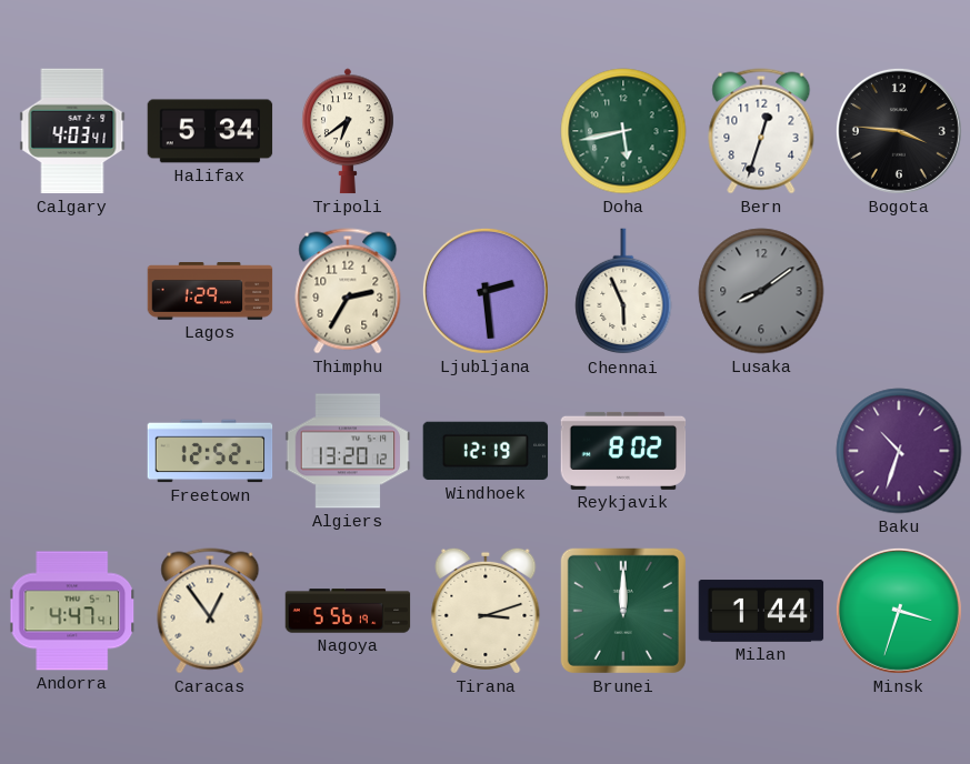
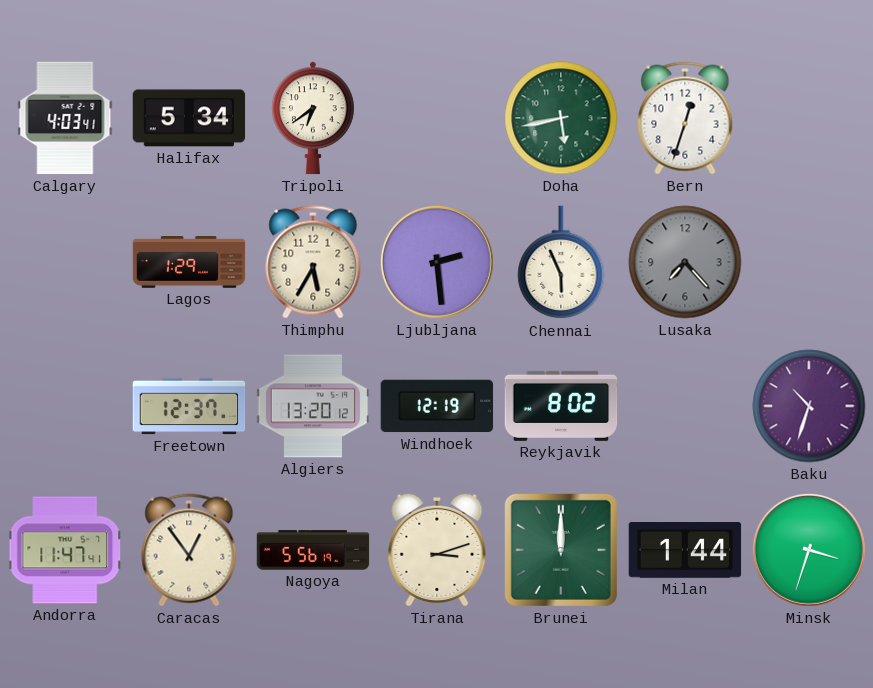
Bogota: 3:46 -> none (899, 131)
Thimphu: 2:35 -> 5:35 (313, 262)
Lusaka: 8:09 -> 7:23 (685, 262)
Freetown: 12:52 -> 12:37 (189, 406)
Andorra: 4:47 -> 11:47 (66, 550)
